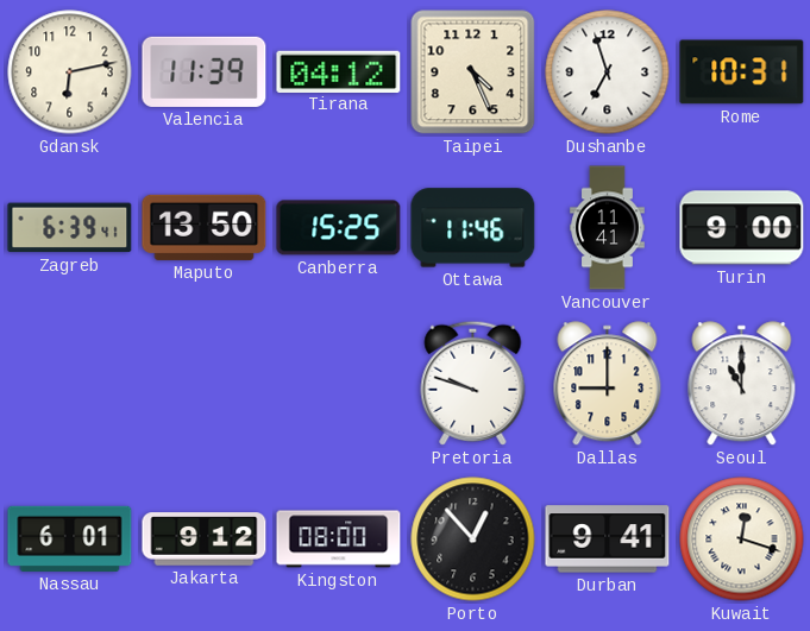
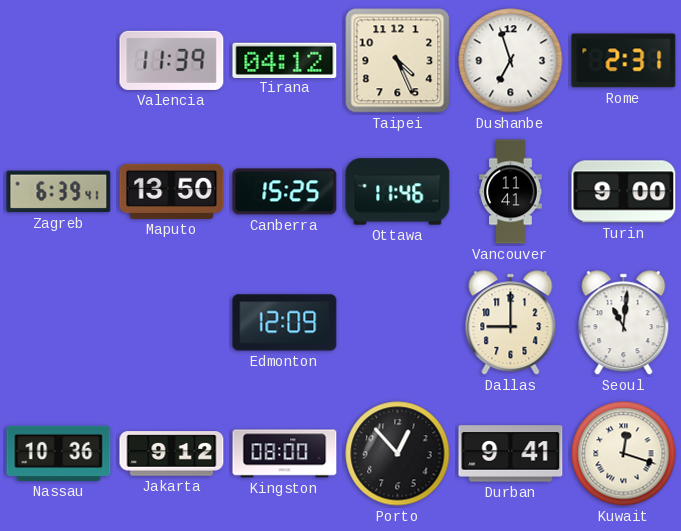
Gdansk: 6:13 -> none (70, 72)
Rome: 10:31 -> 2:31 (624, 61)
Edmonton: none -> 12:09 (285, 323)
Pretoria: 9:48 -> none (473, 383)
Seoul: 11:00 -> 11:01 (624, 323)
Nassau: 6:01 -> 10:36 (59, 453)
